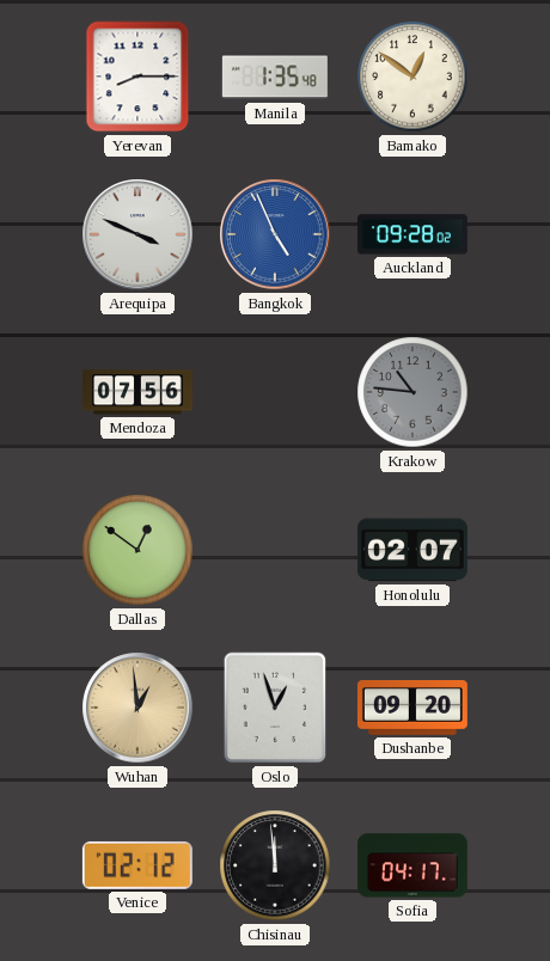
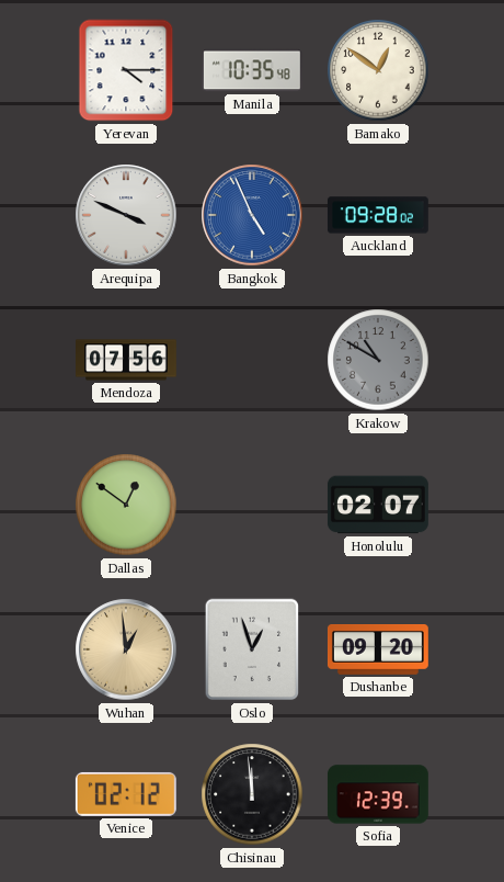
Yerevan: 8:15 -> 4:15 (126, 70)
Manila: 1:35 -> 10:35 (252, 70)
Krakow: 10:46 -> 10:50 (378, 360)
Sofia: 04:17 -> 12:39 (378, 794)
